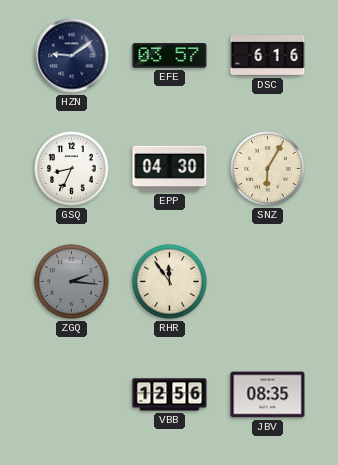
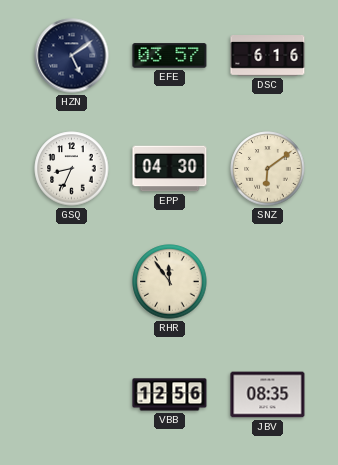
HZN: 9:09 -> 5:09 (72, 56)
SNZ: 6:05 -> 6:09 (268, 169)
ZGQ: 2:16 -> none (72, 282)
